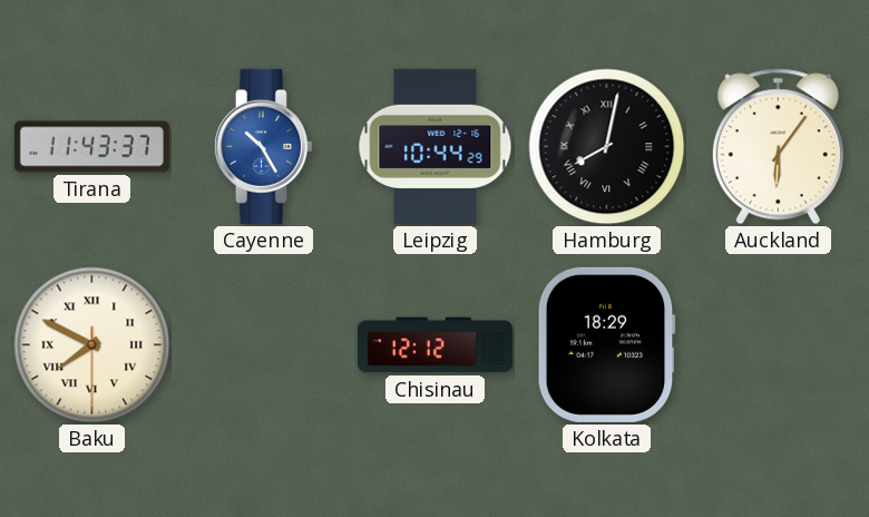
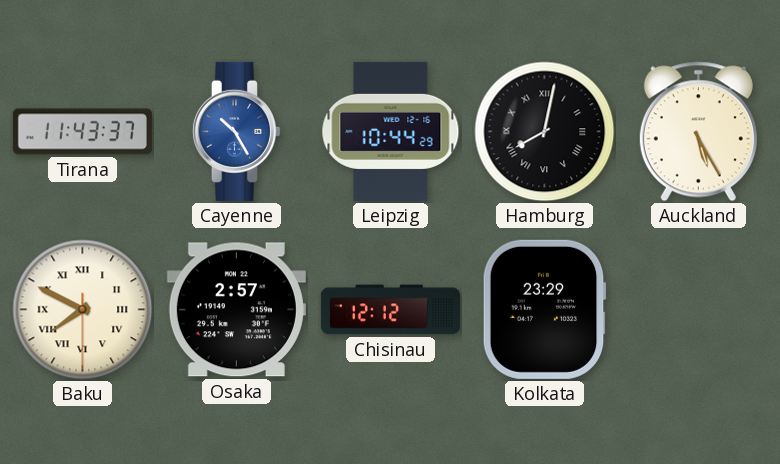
Auckland: 6:06 -> 5:25 (698, 132)
Osaka: none -> 2:57 (236, 310)
Kolkata: 18:29 -> 23:29 (544, 309)
